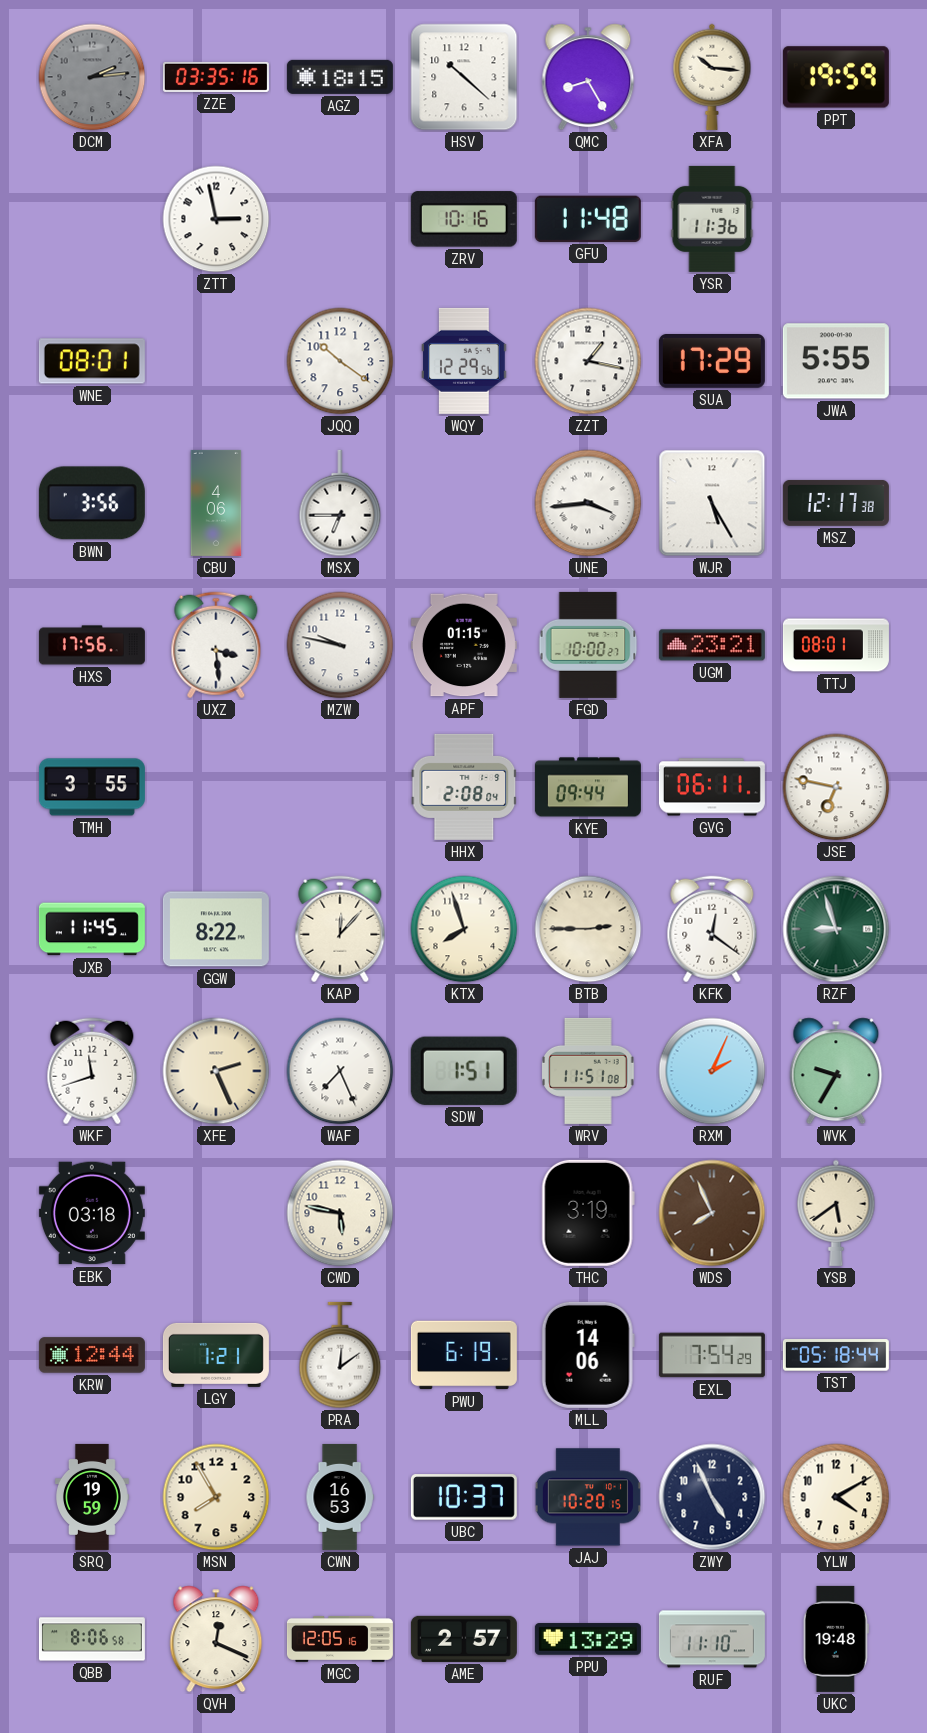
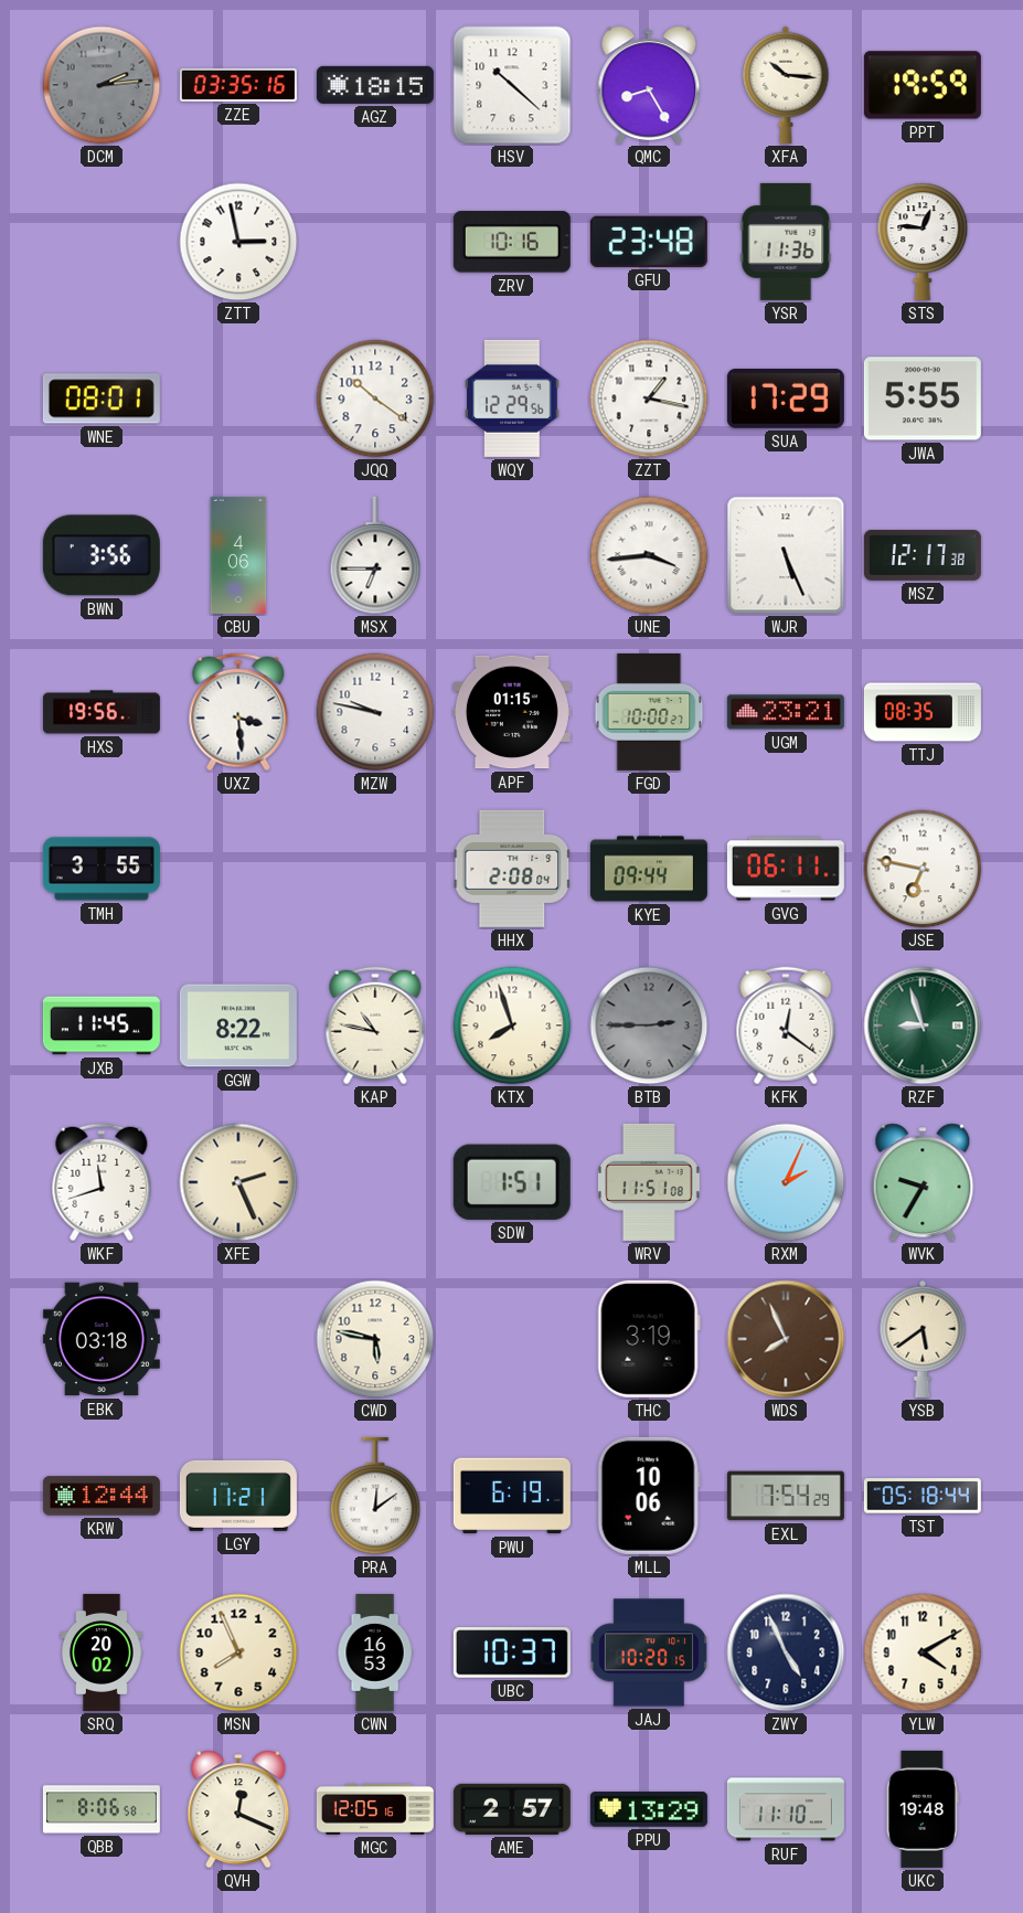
GFU: 11:48 -> 23:48 (649, 242)
STS: none -> 12:46 (923, 242)
WJR: 5:25 -> 5:26 (786, 555)
HXS: 17:56 -> 19:56 (102, 712)
TTJ: 08:01 -> 08:35 (923, 712)
KAP: 12:07 -> 10:47 (375, 1025)
BTB dial: cream -> grey (649, 1025)
WAF: 7:26 -> none (340, 1071)
LGY: 1:21 -> 11:21 (238, 1496)
MLL: 14:06 -> 10:06 (649, 1496)
SRQ: 19:59 -> 20:02 (103, 1652)
MSN: 7:55 -> 7:56 (238, 1652)
